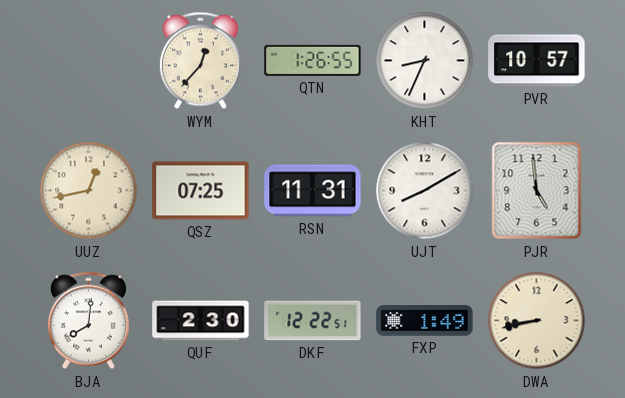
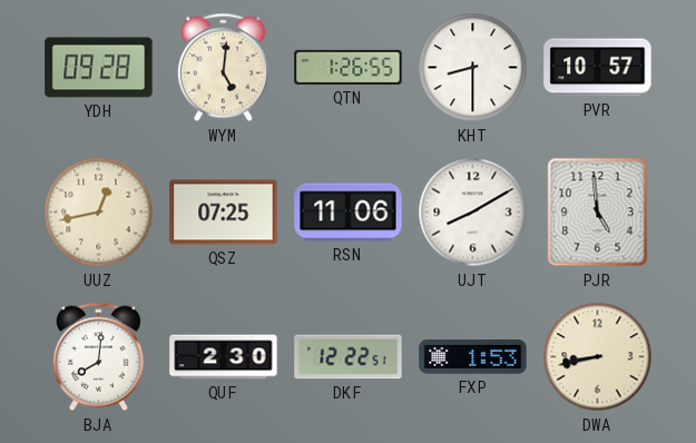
YDH: none -> 09:28 (99, 68)
WYM: 12:37 -> 5:01 (223, 68)
KHT: 8:34 -> 8:30 (473, 68)
RSN: 11:31 -> 11:06 (349, 213)
FXP: 1:49 -> 1:53 (473, 357)
